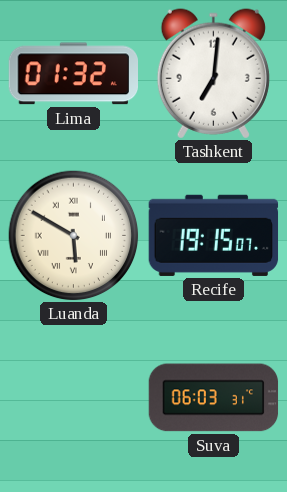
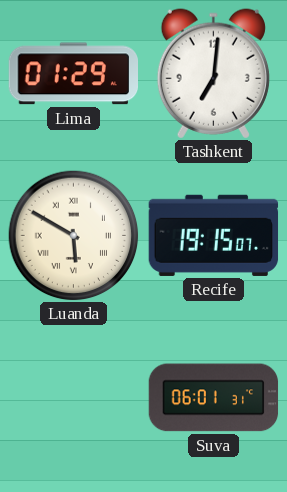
Lima: 01:32 -> 01:29 (73, 74)
Suva: 06:03 -> 06:01 (214, 398)
